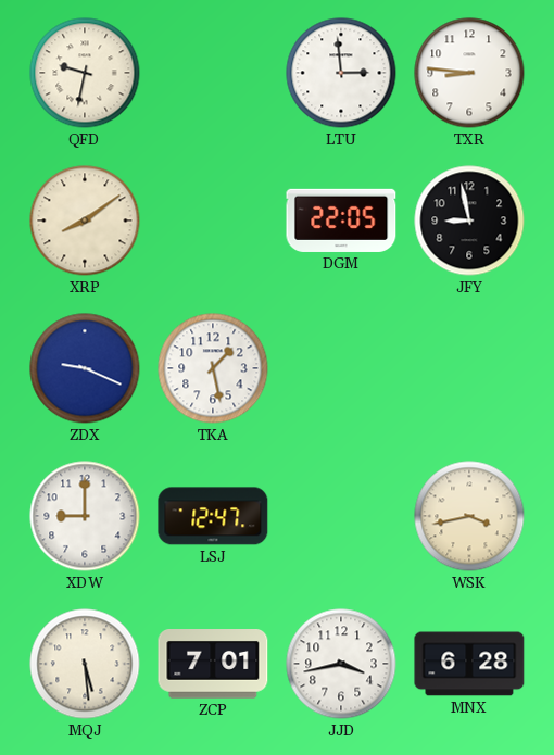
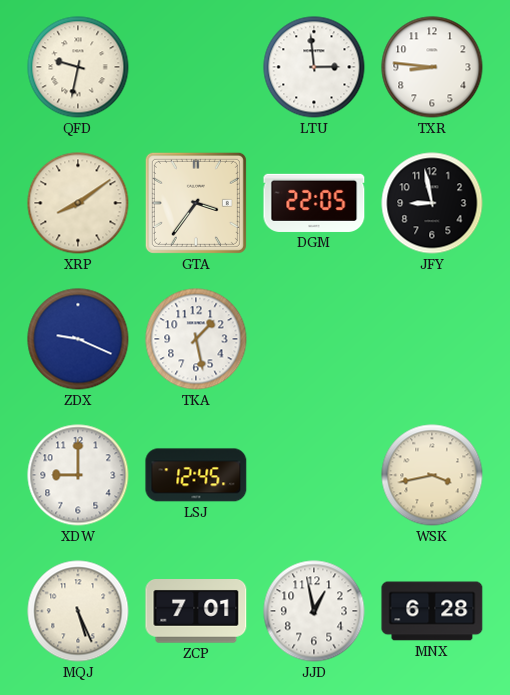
GTA: none -> 3:36 (196, 203)
LSJ: 12:47 -> 12:45 (196, 475)
MQJ: 5:29 -> 5:26 (78, 611)
JJD: 3:43 -> 12:58 (314, 611)
